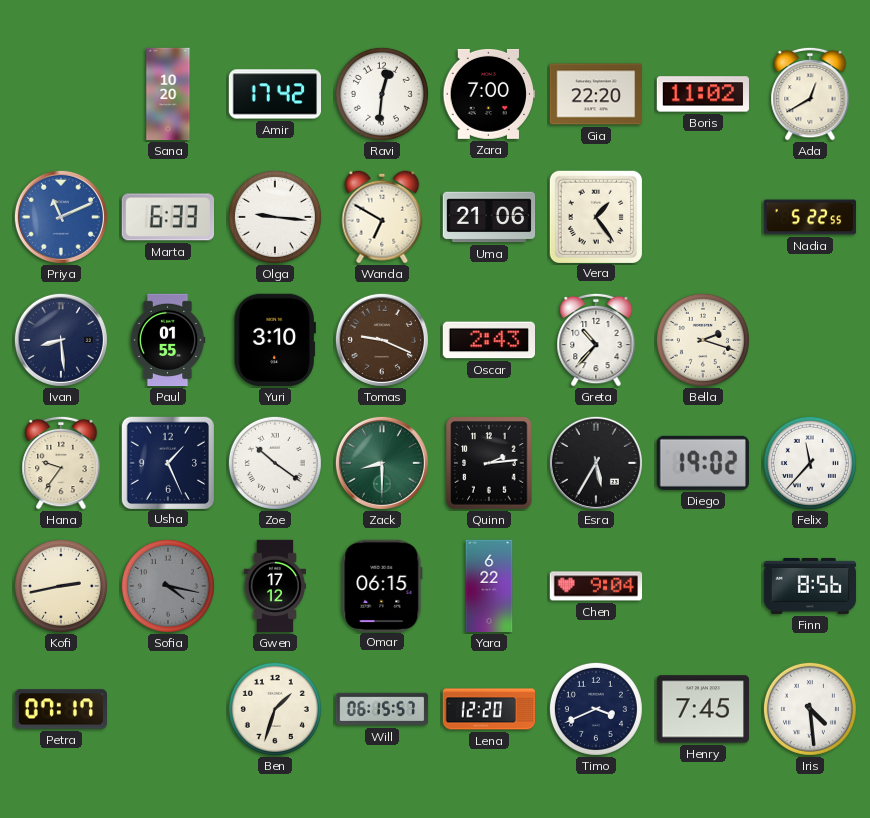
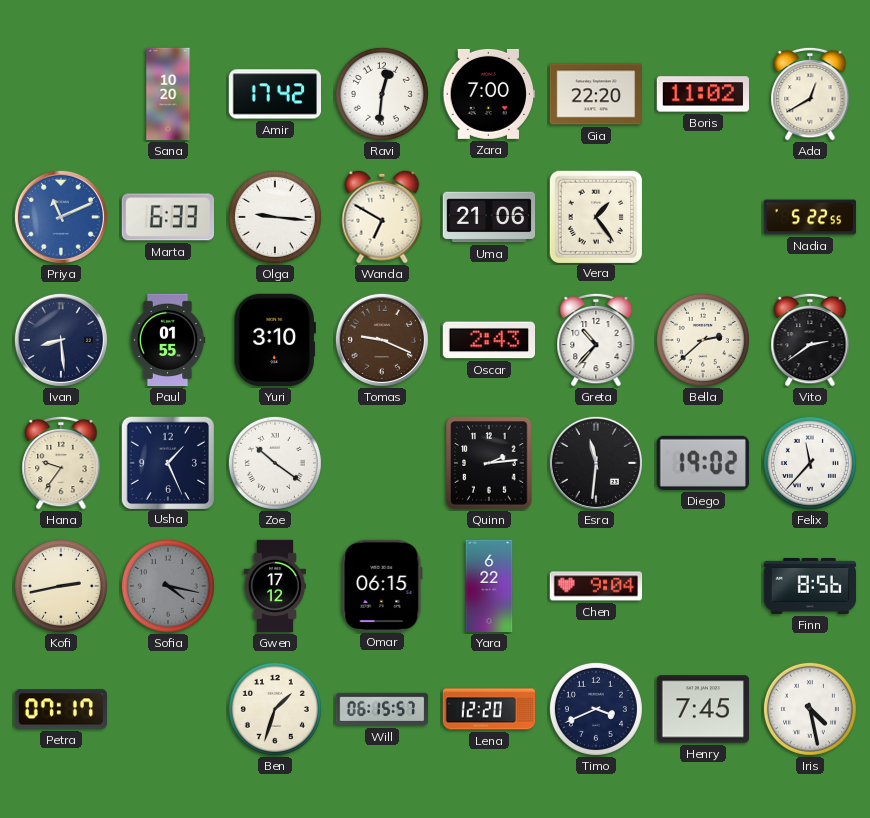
Bella: 2:18 -> 2:38 (703, 340)
Vito: none -> 2:39 (810, 340)
Zack: 8:30 -> none (382, 463)
Esra: 5:35 -> 11:31 (596, 463)
Iris: 4:29 -> 4:28 (810, 709)
